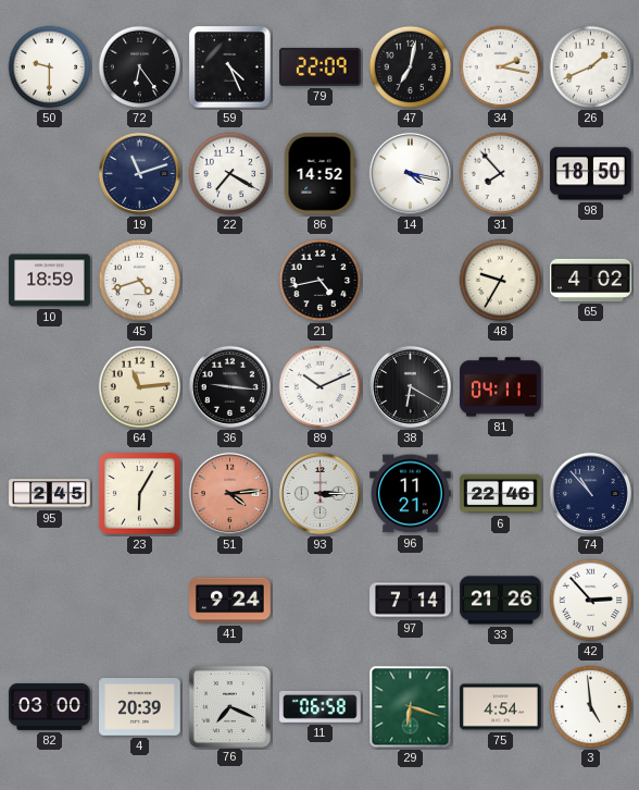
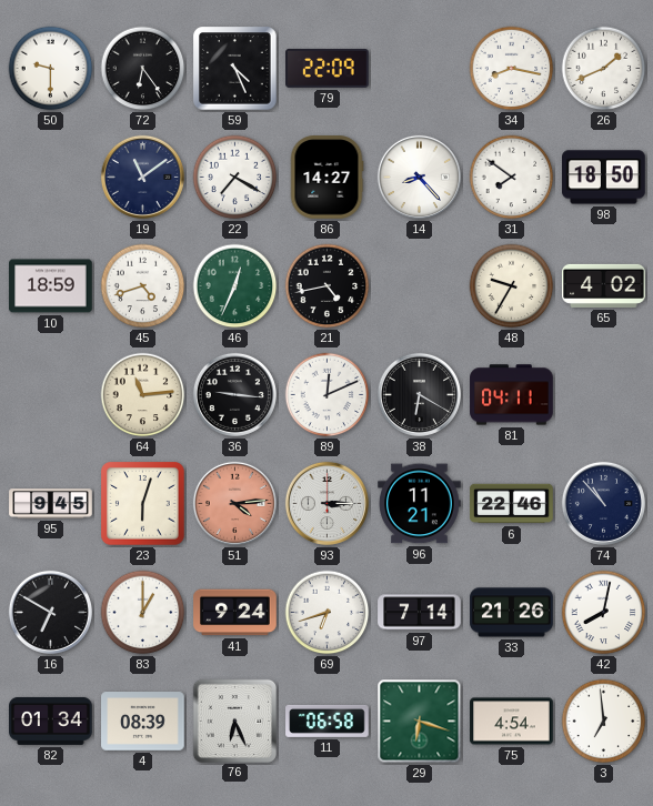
47: 7:02 -> none (411, 67)
34: 2:17 -> 8:17 (512, 69)
19: 11:12 -> 11:09 (142, 177)
86: 14:52 -> 14:27 (326, 178)
14: 4:17 -> 8:23 (419, 177)
31: 7:53 -> 7:51 (512, 178)
46: none -> 12:34 (235, 286)
89: 10:11 -> 12:11 (328, 395)
95: 2:45 -> 9:45 (51, 504)
23: 6:05 -> 6:03 (143, 504)
16: none -> 6:50 (50, 612)
83: none -> 1:00 (143, 613)
69: none -> 6:42 (328, 613)
42: 2:53 -> 8:02 (604, 613)
82: 03:00 -> 01:34 (51, 721)
4: 20:39 -> 08:39 (143, 722)
76: 7:19 -> 6:26 (234, 721)
3: 4:59 -> 6:59 (604, 722)
